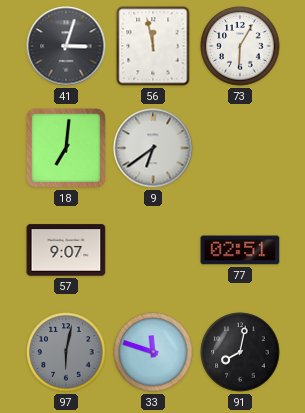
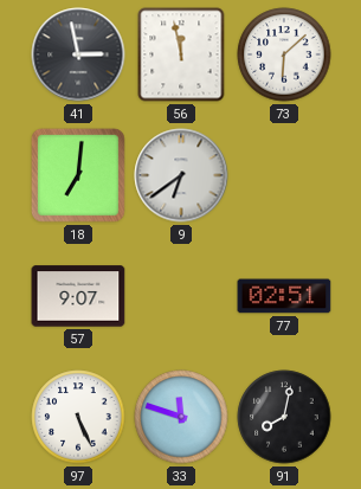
41: 3:03 -> 2:58 (78, 54)
73: 6:05 -> 6:08 (284, 54)
97: 6:02 -> 5:26 (78, 417)
97 dial: grey -> white (78, 417)
